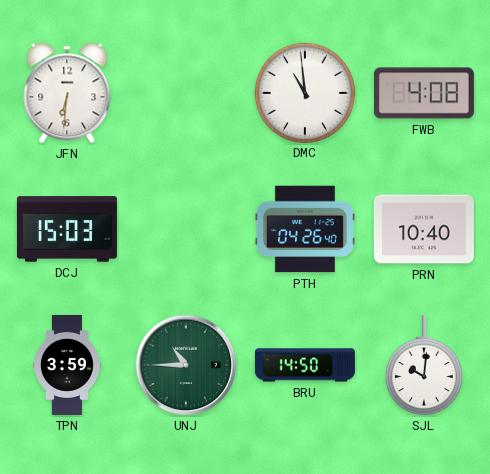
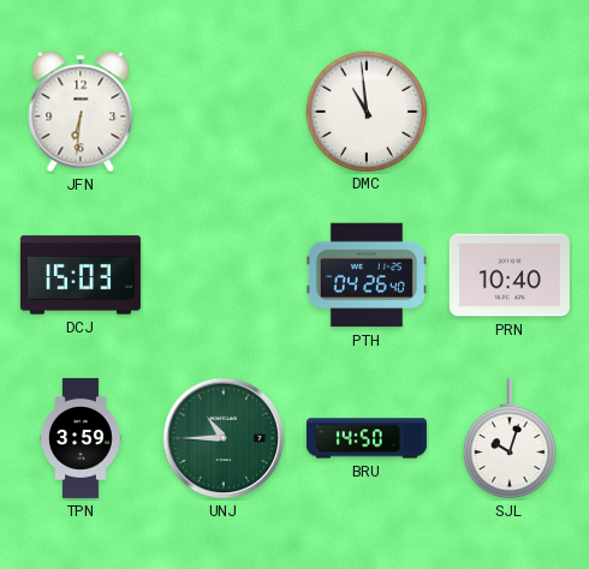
FWB: 4:08 -> none (424, 93)
SJL: 10:01 -> 10:03 (510, 438)
